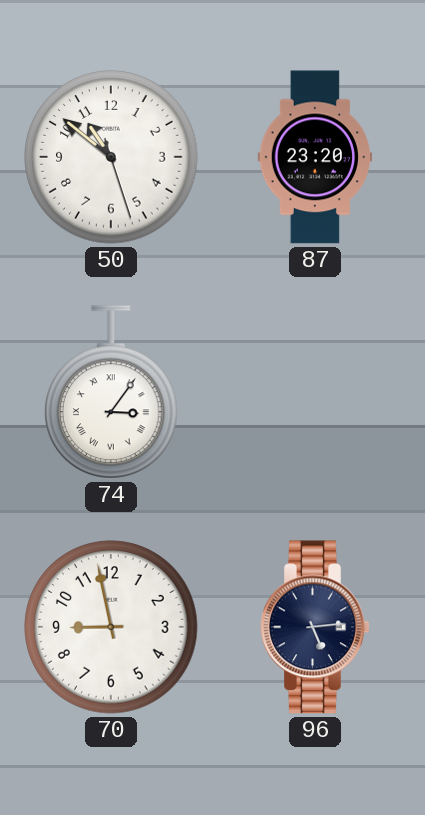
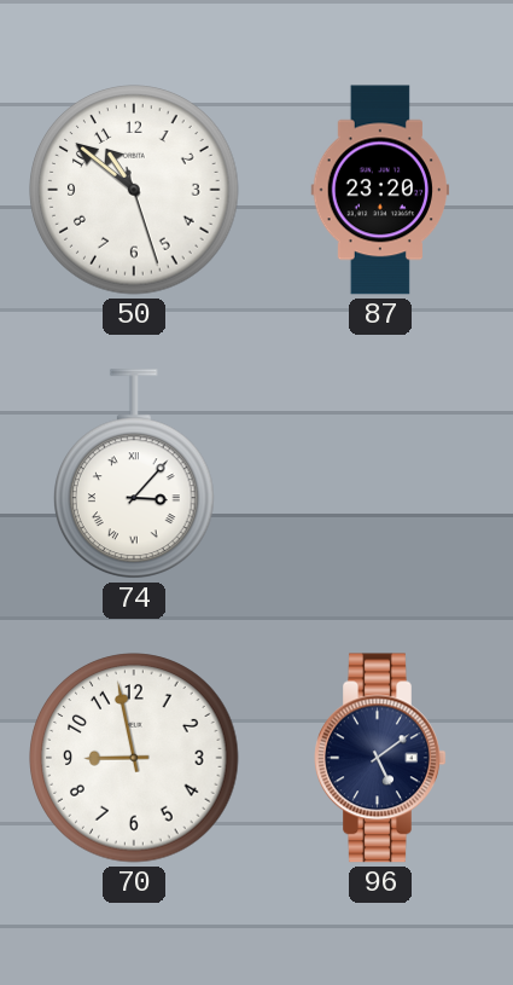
74: 3:06 -> 3:07 (135, 474)
96: 5:14 -> 5:09 (380, 758)
